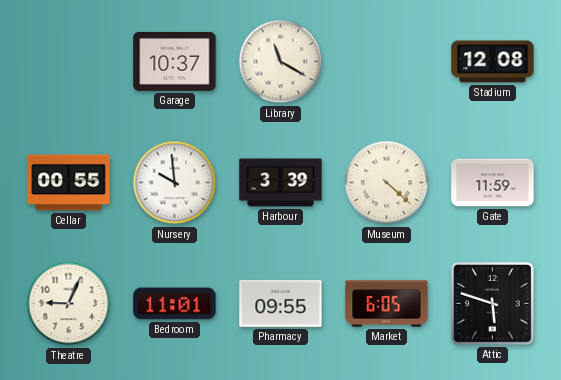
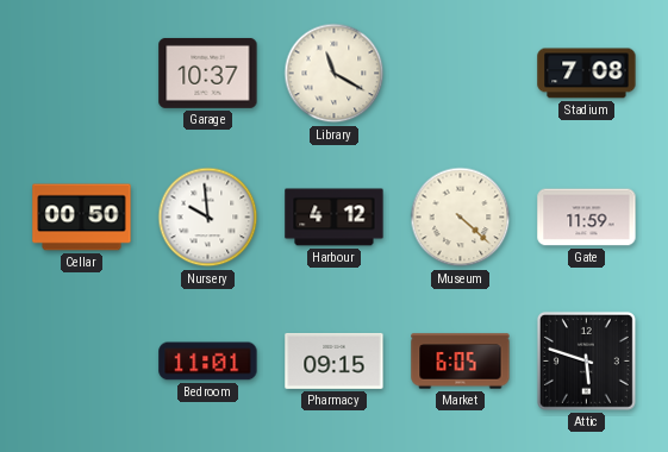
Stadium: 12:08 -> 7:08 (587, 74)
Cellar: 00:55 -> 00:50 (82, 218)
Harbour: 3:39 -> 4:12 (335, 218)
Theatre: 9:04 -> none (69, 304)
Pharmacy: 09:55 -> 09:15 (335, 360)
